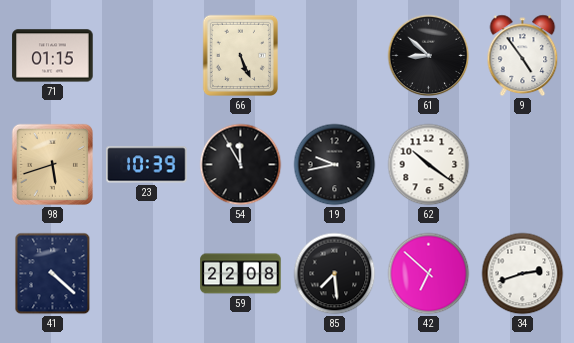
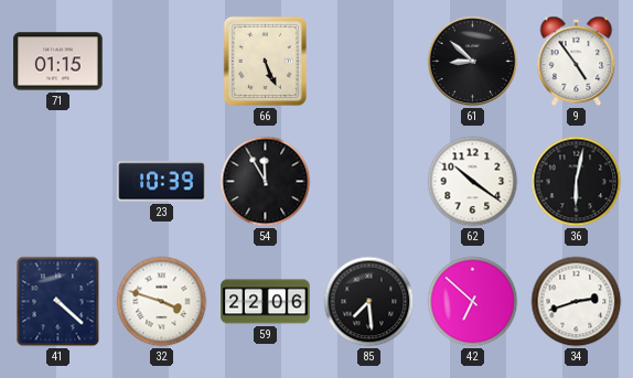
98: 5:42 -> none (52, 164)
19: 9:43 -> none (335, 165)
36: none -> 6:02 (577, 182)
32: none -> 3:48 (162, 302)
59: 22:08 -> 22:06 (266, 302)
